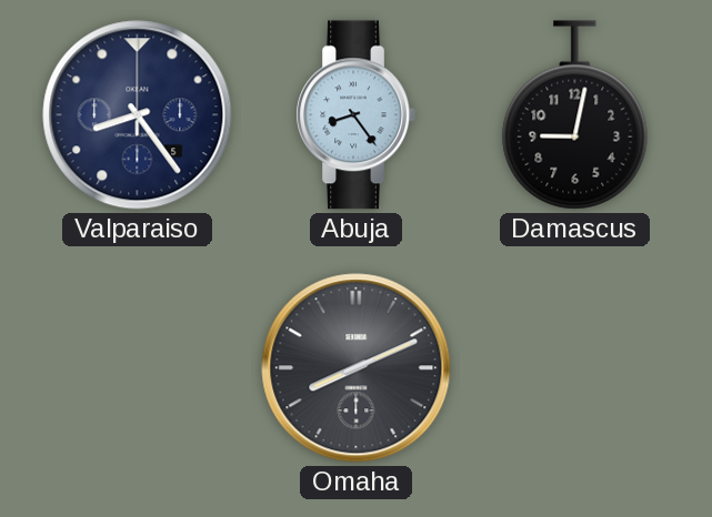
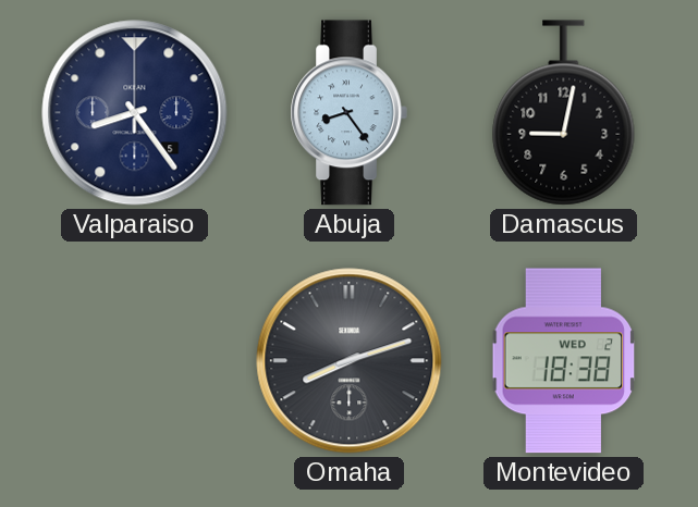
Omaha: 8:11 -> 8:12 (350, 361)
Montevideo: none -> 18:38 (564, 361)
